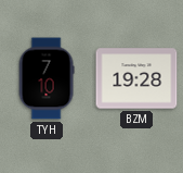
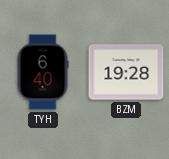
TYH: 7:10 -> 6:40 (43, 72)
